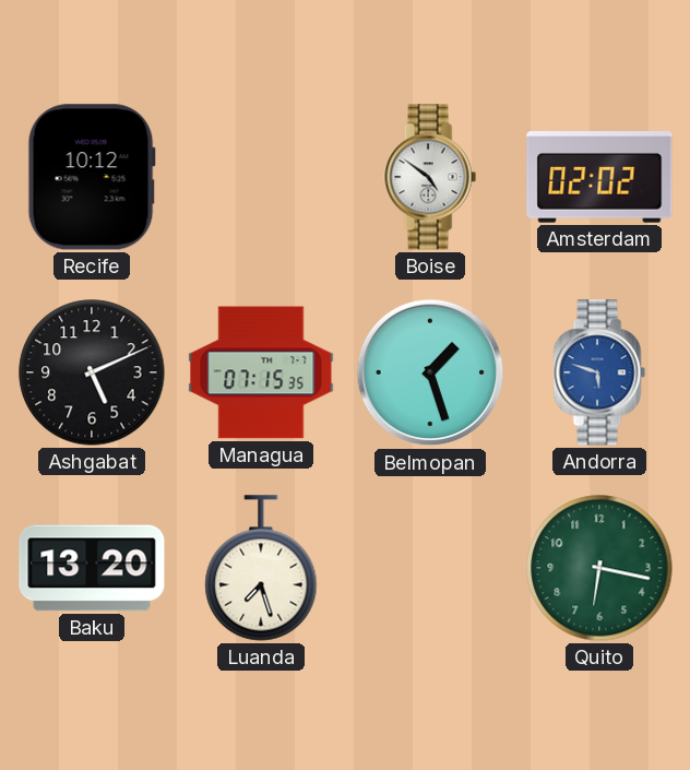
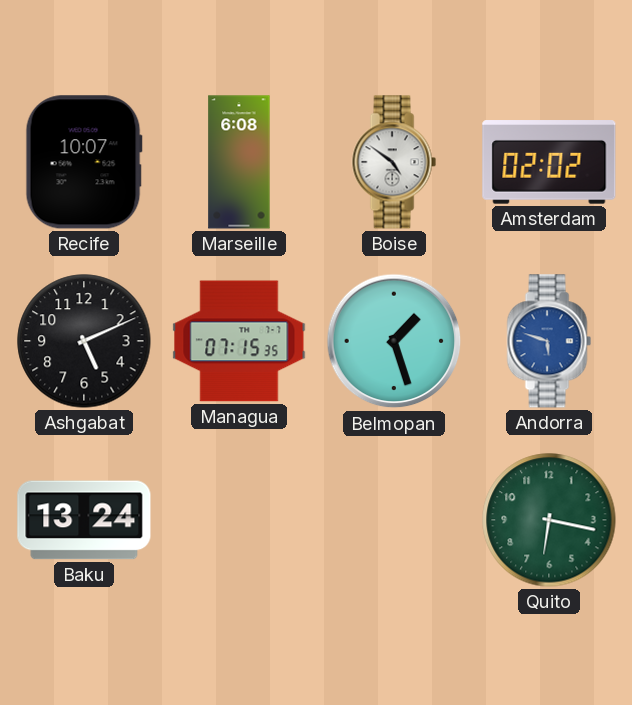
Recife: 10:12 -> 10:07 (84, 162)
Marseille: none -> 6:08 (239, 162)
Baku: 13:20 -> 13:24 (84, 520)
Luanda: 7:27 -> none (261, 568)
